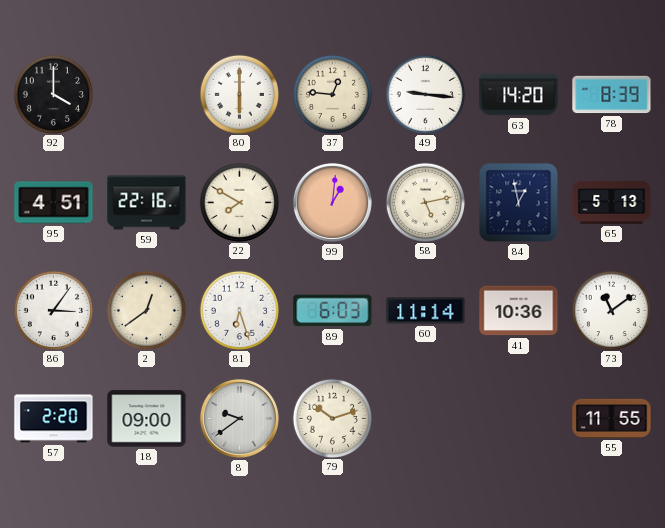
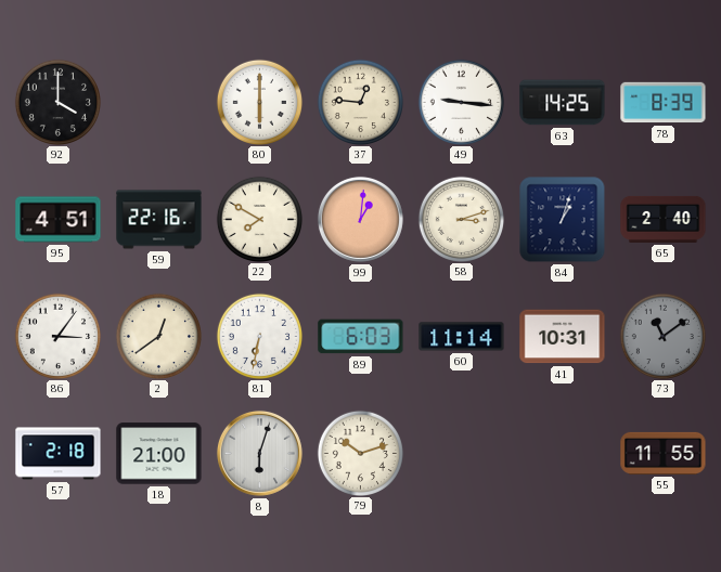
63: 14:20 -> 14:25 (563, 103)
58: 5:13 -> 3:12 (461, 219)
84: 12:58 -> 1:03 (563, 220)
65: 5:13 -> 2:40 (664, 219)
81: 6:27 -> 6:32 (259, 336)
41: 10:36 -> 10:31 (563, 337)
73 dial: white -> grey (662, 336)
57: 2:20 -> 2:18 (59, 454)
18: 09:00 -> 21:00 (159, 454)
8: 9:39 -> 6:03 (259, 453)
